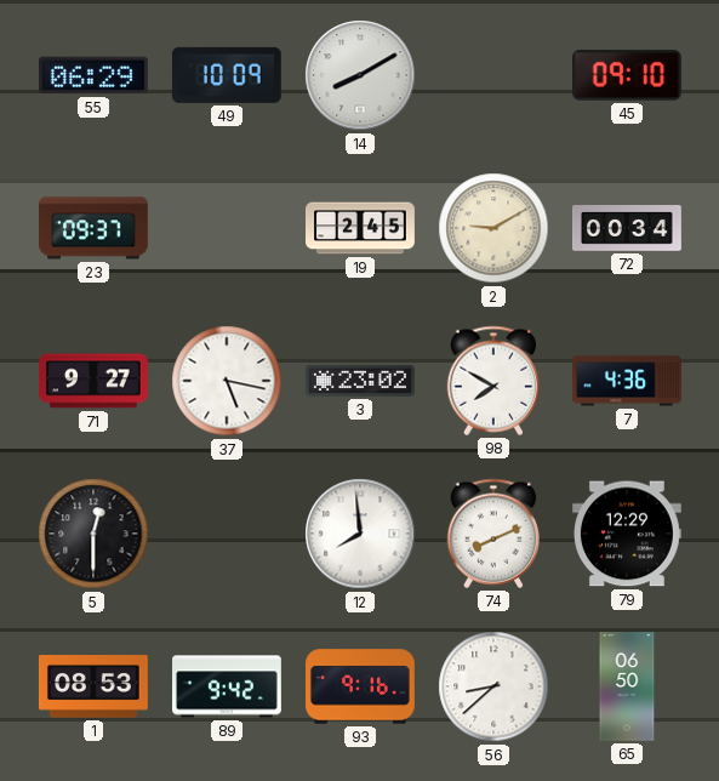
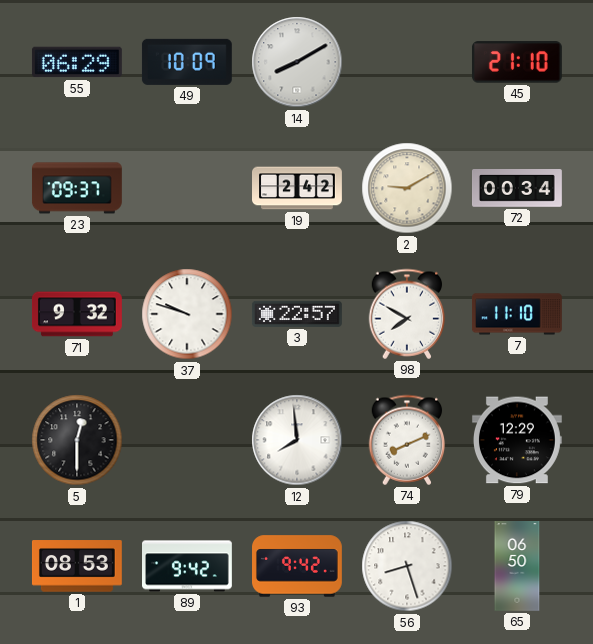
45: 09:10 -> 21:10 (517, 62)
19: 2:45 -> 2:42 (298, 188)
71: 9:27 -> 9:32 (77, 314)
37: 5:17 -> 9:48 (187, 314)
3: 23:02 -> 22:57 (297, 314)
7: 4:36 -> 11:10 (517, 314)
93: 9:16 -> 9:42 (298, 566)
56: 8:38 -> 8:27 (407, 566)
